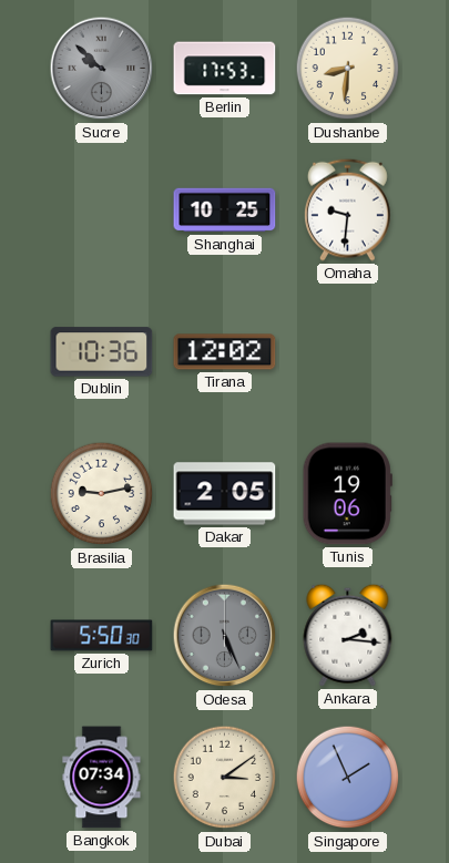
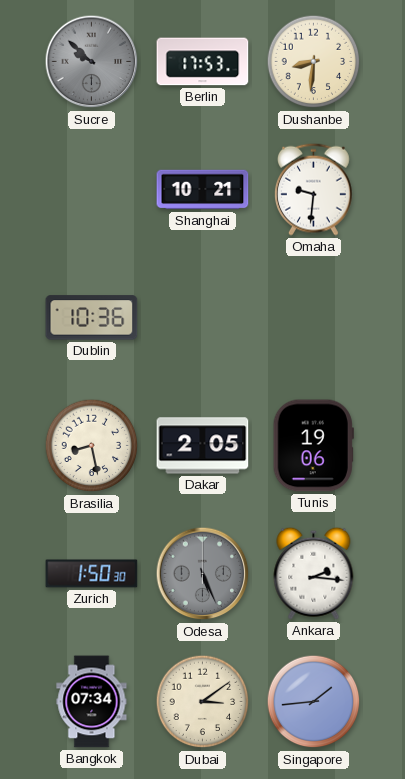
Shanghai: 10:25 -> 10:21 (203, 190)
Tirana: 12:02 -> none (225, 352)
Brasilia: 9:13 -> 8:28 (92, 446)
Zurich: 5:50 -> 1:50 (92, 574)
Singapore: 1:56 -> 1:44 (314, 702)
